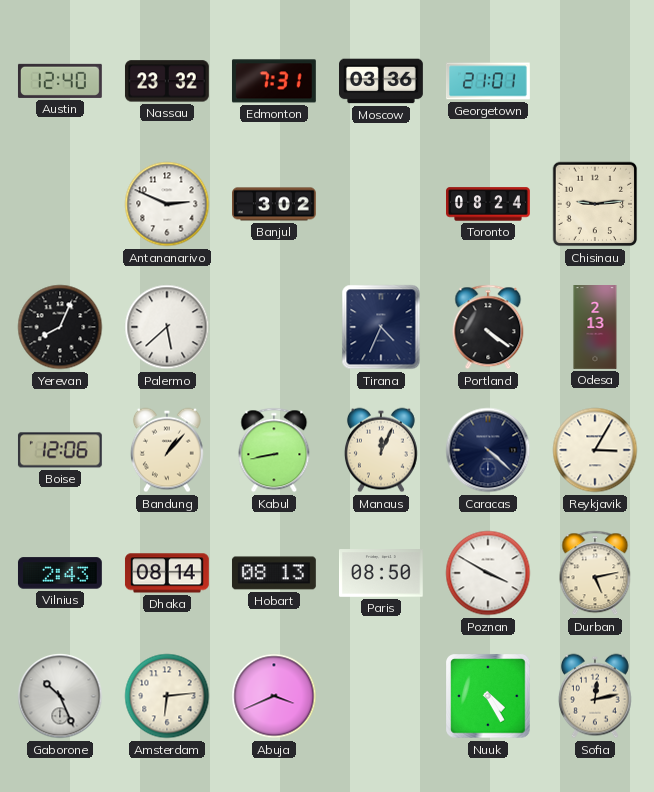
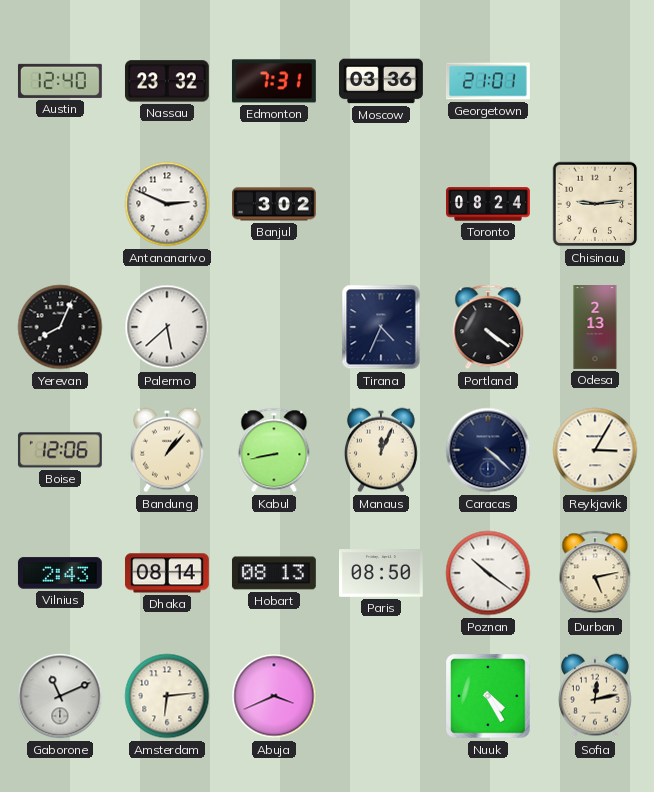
Poznan: 3:50 -> 10:21 (488, 573)
Gaborone: 10:26 -> 11:11 (60, 696)
